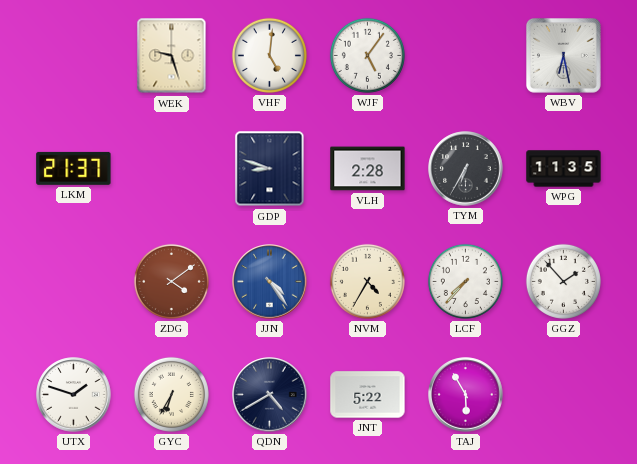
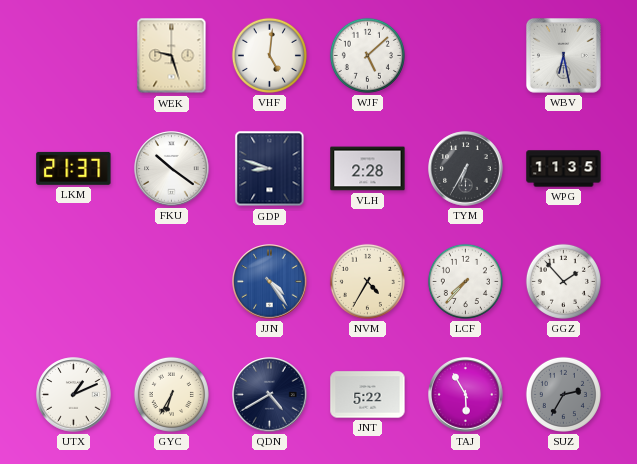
WJF: 5:06 -> 5:08 (367, 55)
FKU: none -> 10:21 (172, 169)
ZDG: 4:09 -> none (171, 281)
UTX: 1:48 -> 1:11 (74, 395)
SUZ: none -> 2:35 (563, 394)
